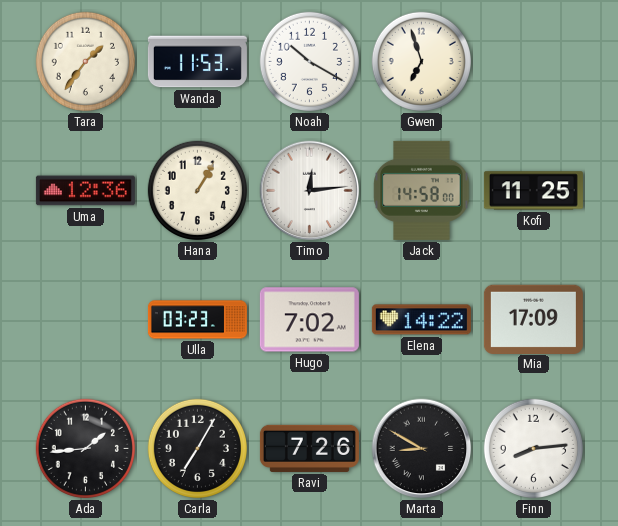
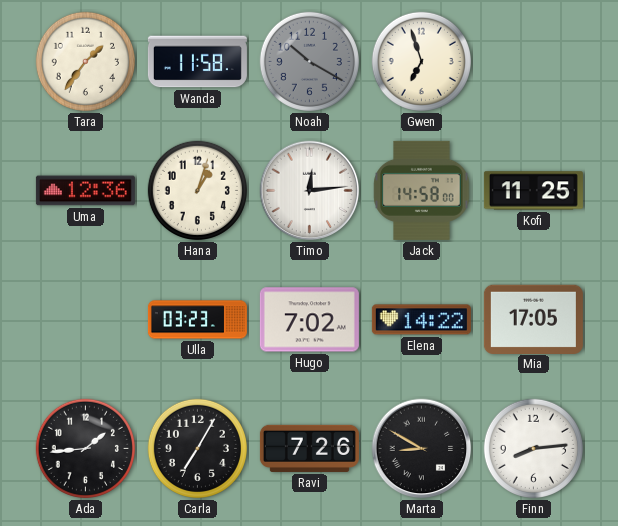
Wanda: 11:53 -> 11:58 (197, 62)
Noah dial: white -> grey (309, 61)
Hana: 1:05 -> 1:03 (197, 190)
Mia: 17:09 -> 17:05 (533, 319)
